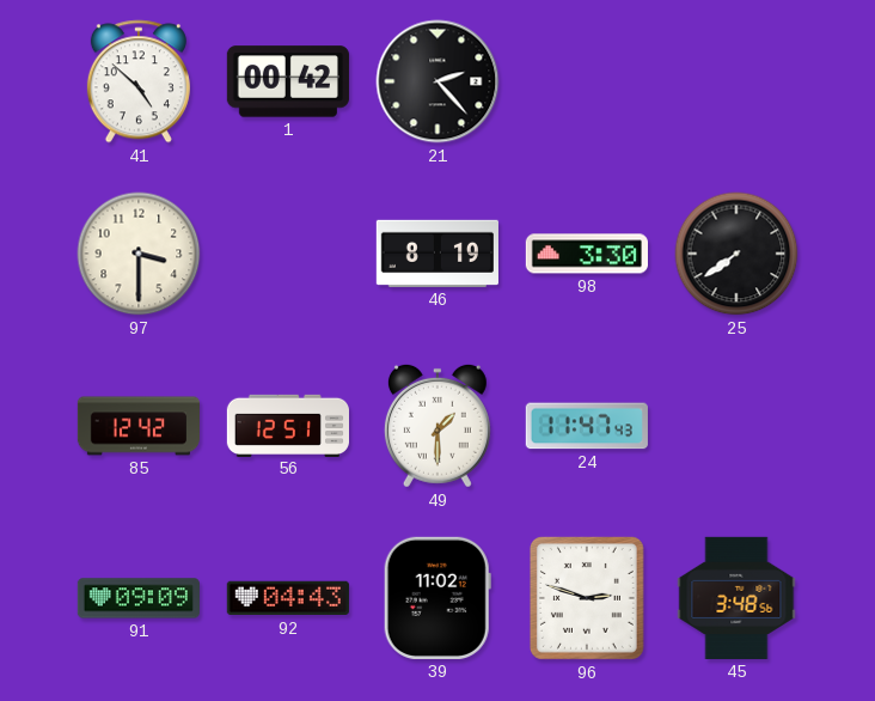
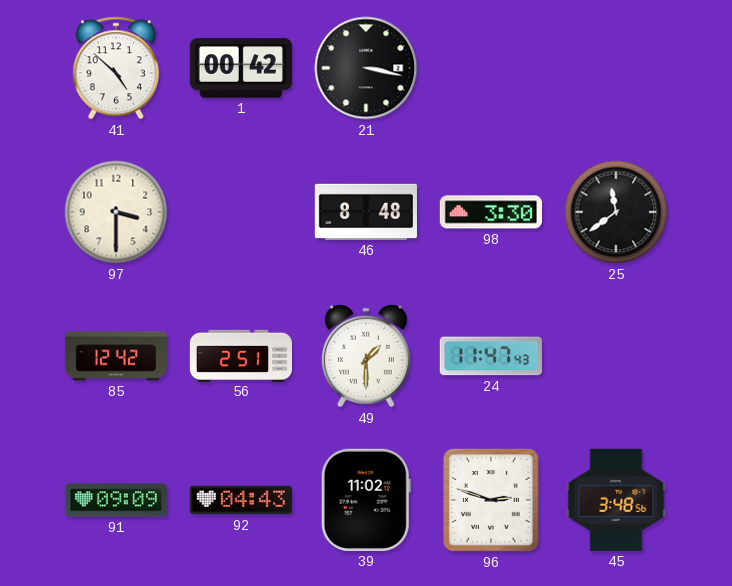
21: 2:23 -> 3:17 (366, 68)
46: 8:19 -> 8:48 (366, 212)
25: 7:39 -> 11:39 (616, 212)
56: 12:51 -> 2:51 (240, 355)
